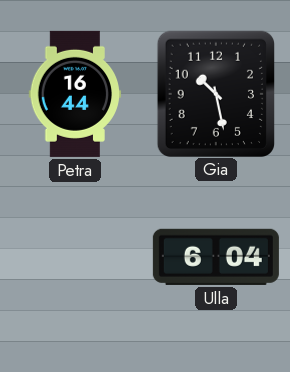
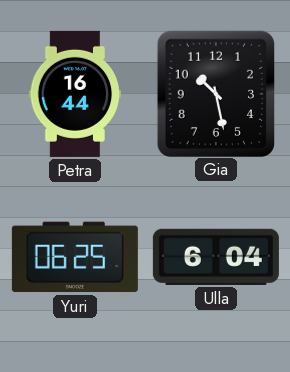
Yuri: none -> 06:25 (75, 257)
